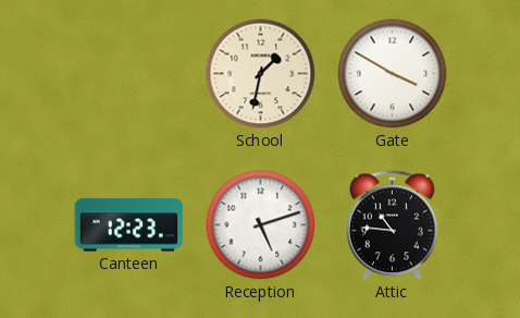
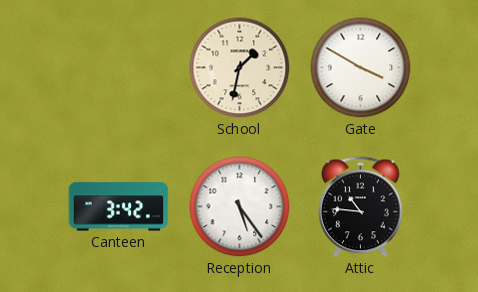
Canteen: 12:23 -> 3:42 (119, 207)
Reception: 5:12 -> 5:24 (240, 207)
